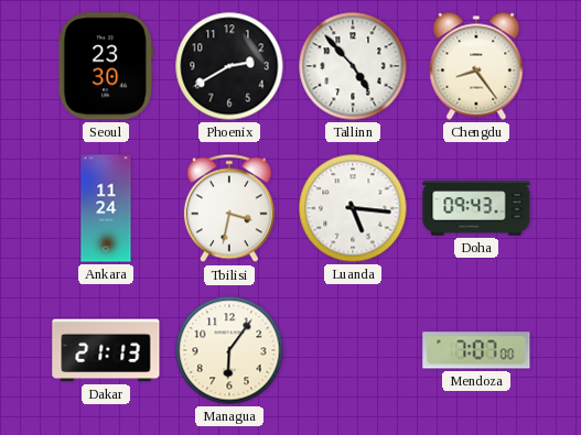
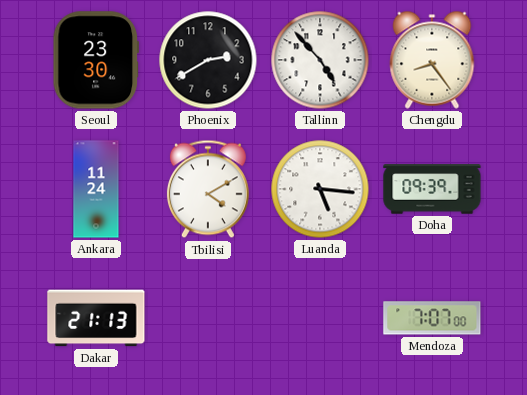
Tbilisi: 3:32 -> 4:10 (208, 189)
Doha: 09:43 -> 09:39 (432, 189)
Managua: 6:06 -> none (229, 350)
